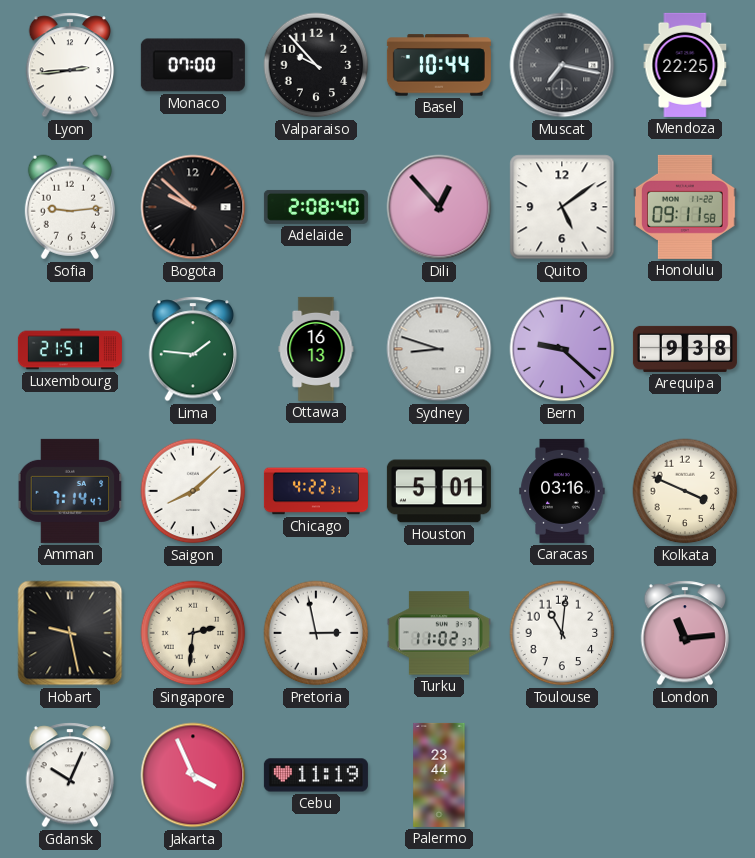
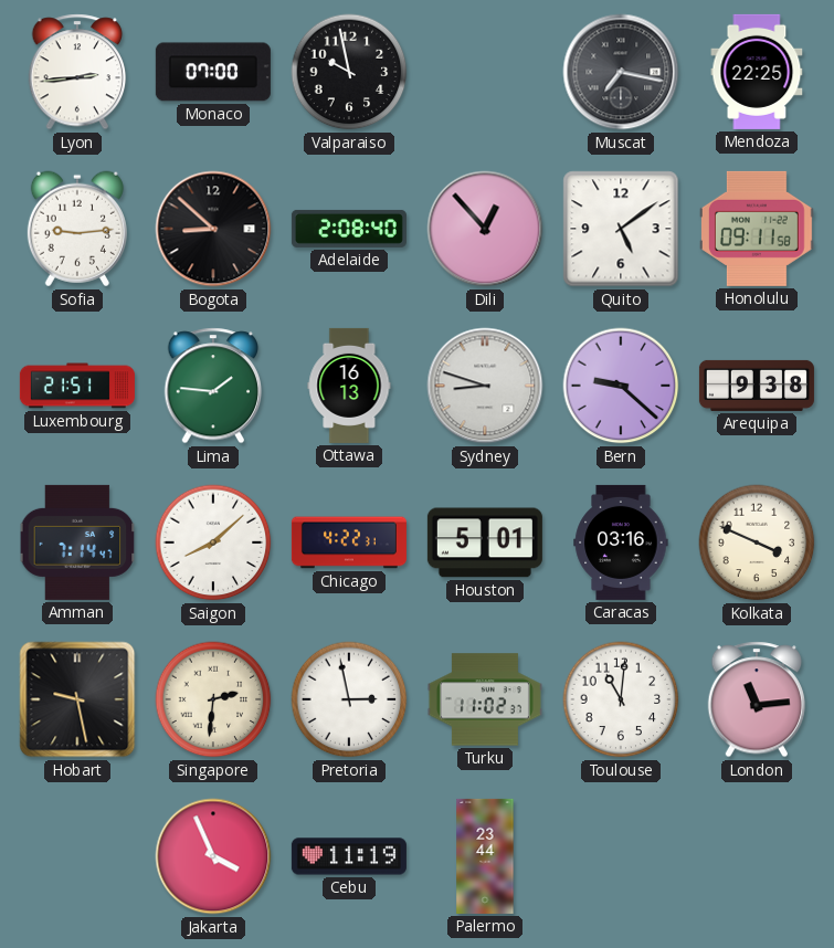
Valparaiso: 9:53 -> 9:58 (349, 72)
Basel: 10:44 -> none (439, 65)
Bogota: 9:52 -> 8:52 (213, 229)
Gdansk: 10:04 -> none (70, 775)
